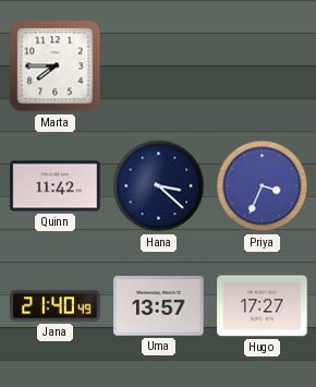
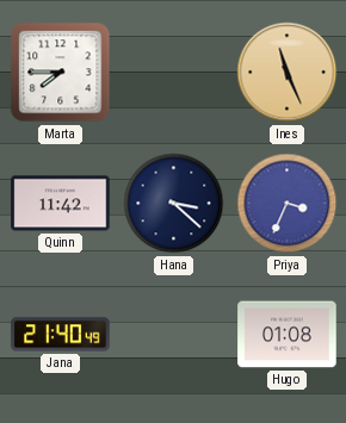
Ines: none -> 11:26 (288, 73)
Uma: 13:57 -> none (159, 306)
Hugo: 17:27 -> 01:08 (288, 335)
